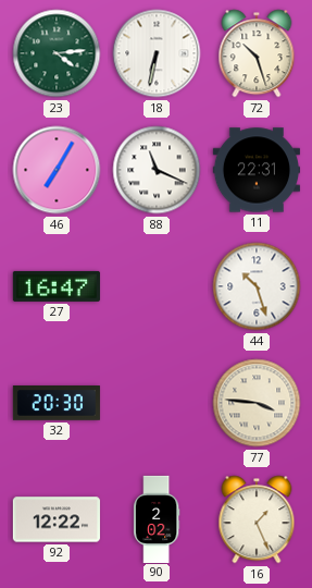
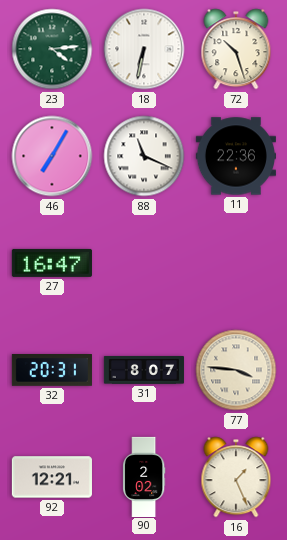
11: 22:31 -> 22:36 (236, 156)
44: 10:27 -> none (257, 286)
32: 20:30 -> 20:31 (52, 371)
31: none -> 8:07 (144, 370)
92: 12:22 -> 12:21 (52, 477)
